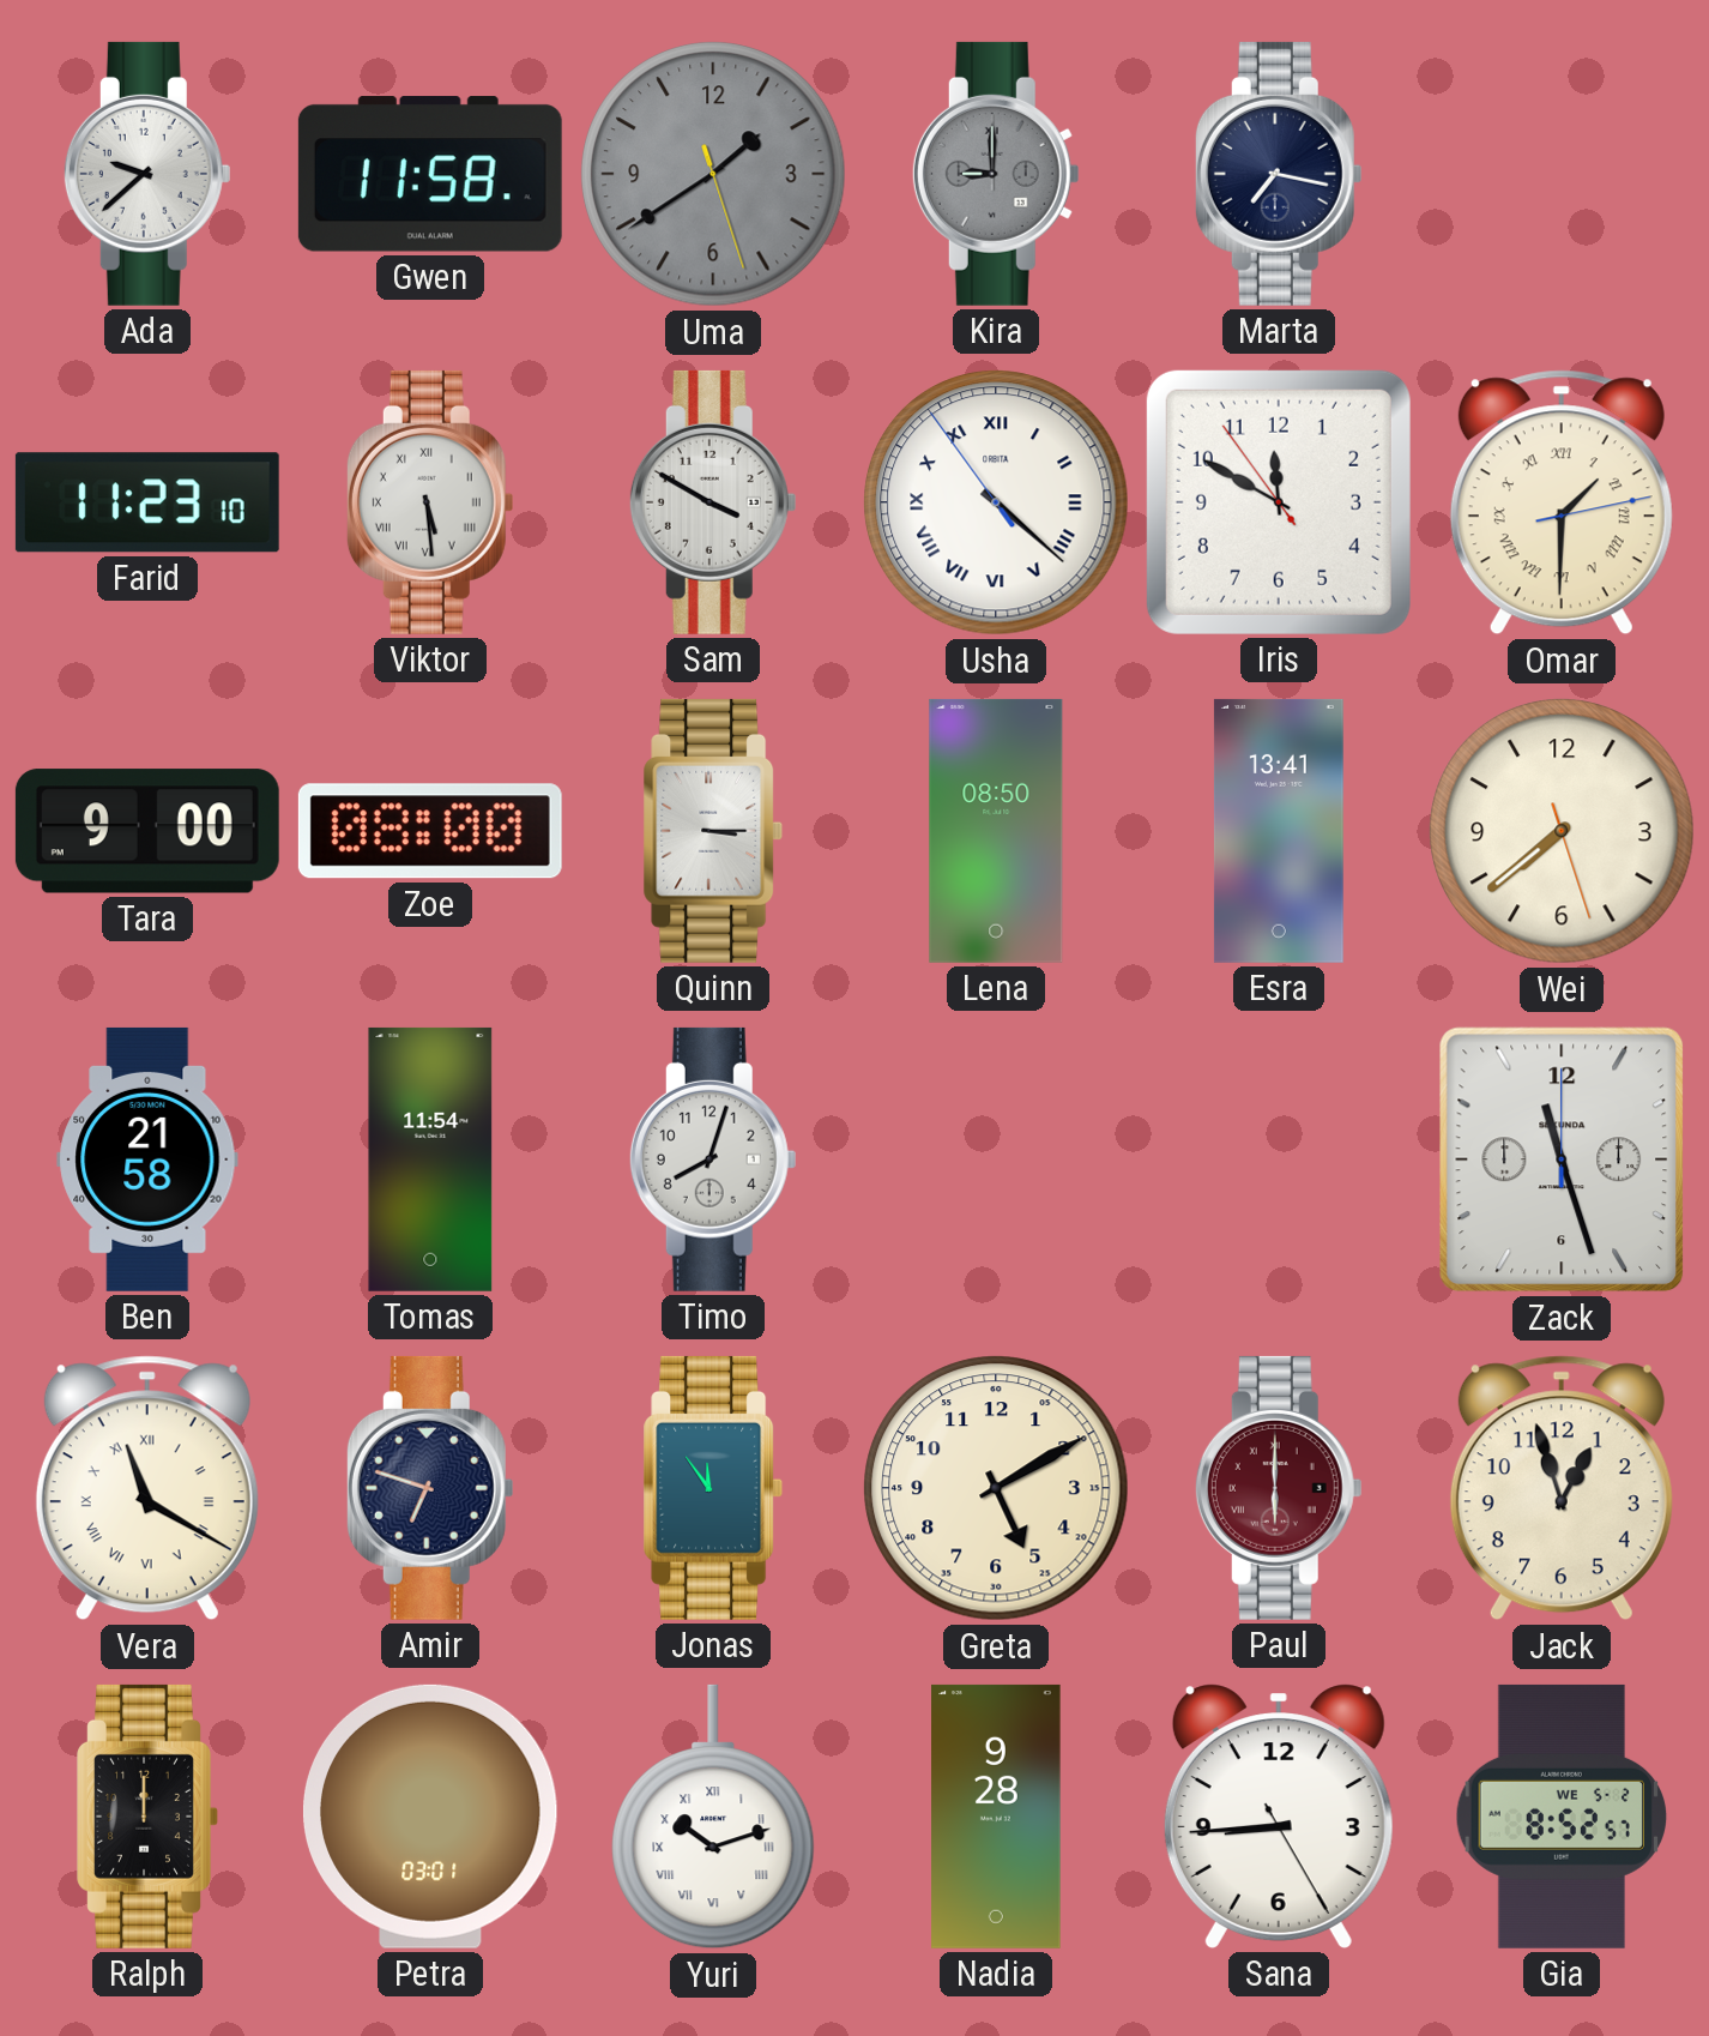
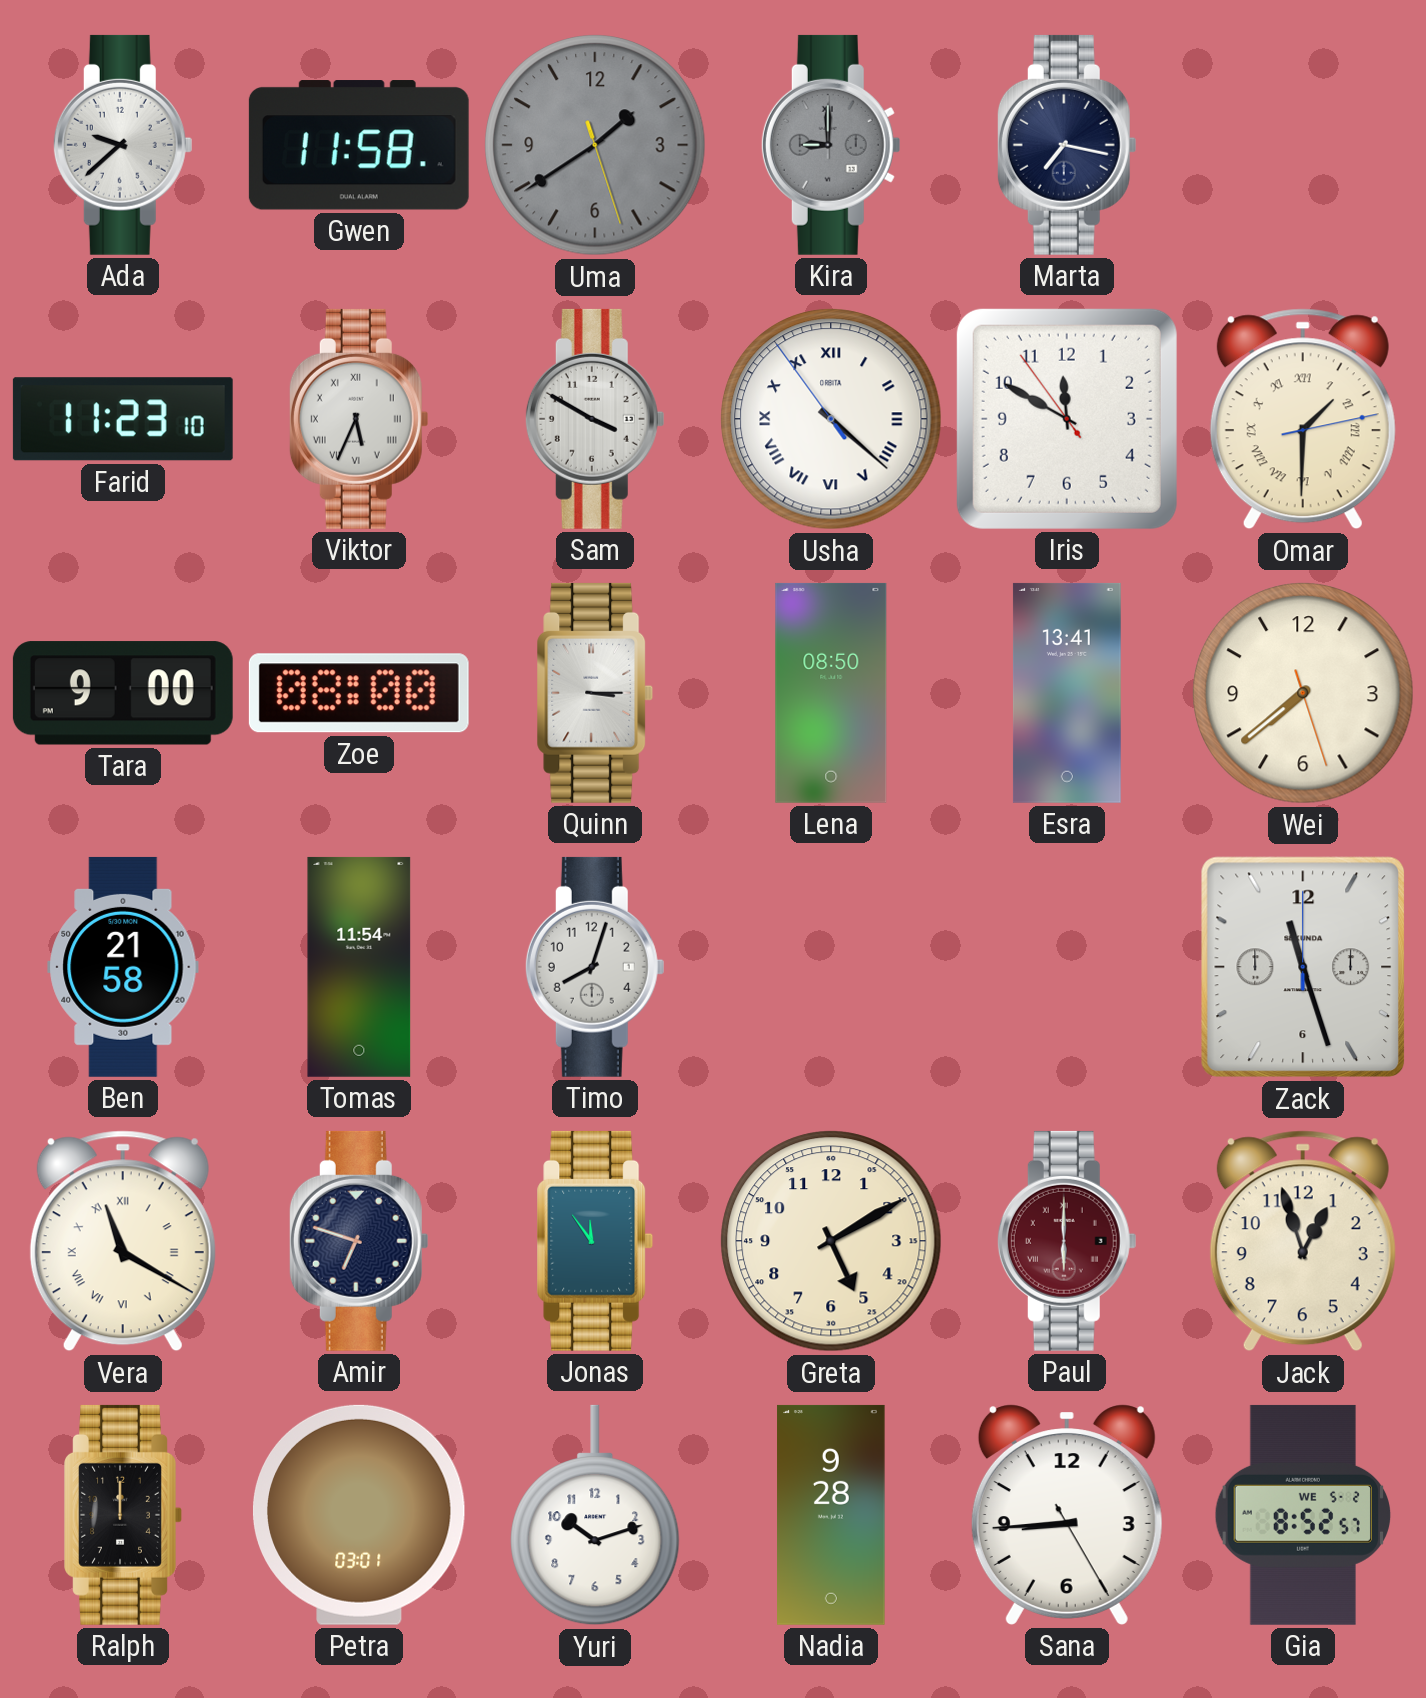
Viktor: 5:29 -> 5:34 (359, 419)
Yuri numerals: Roman -> Arabic (595, 1515)
